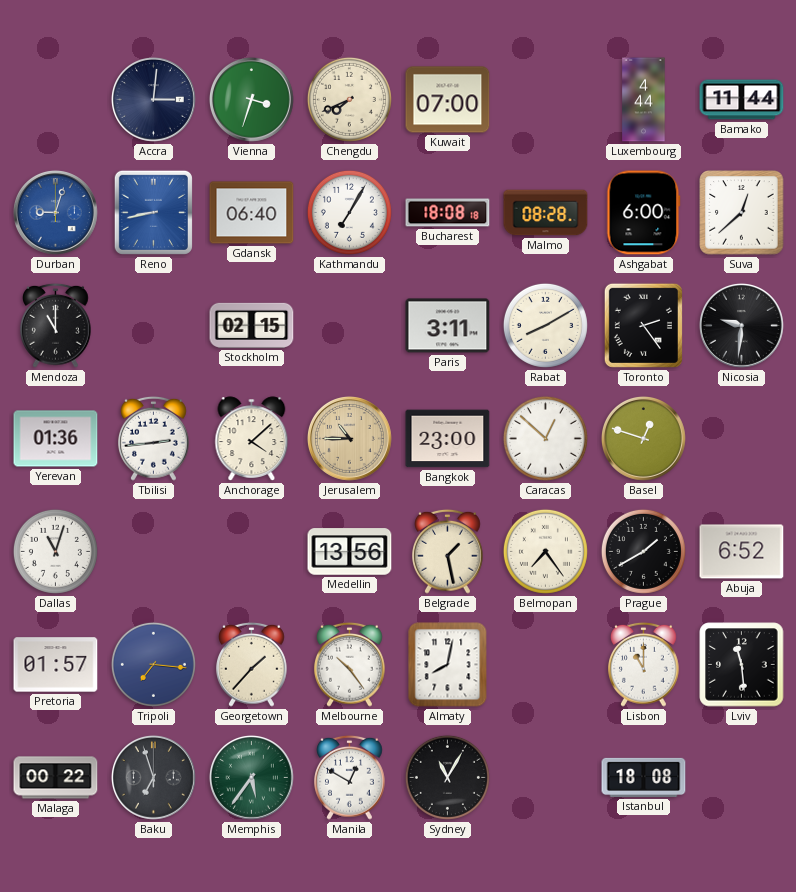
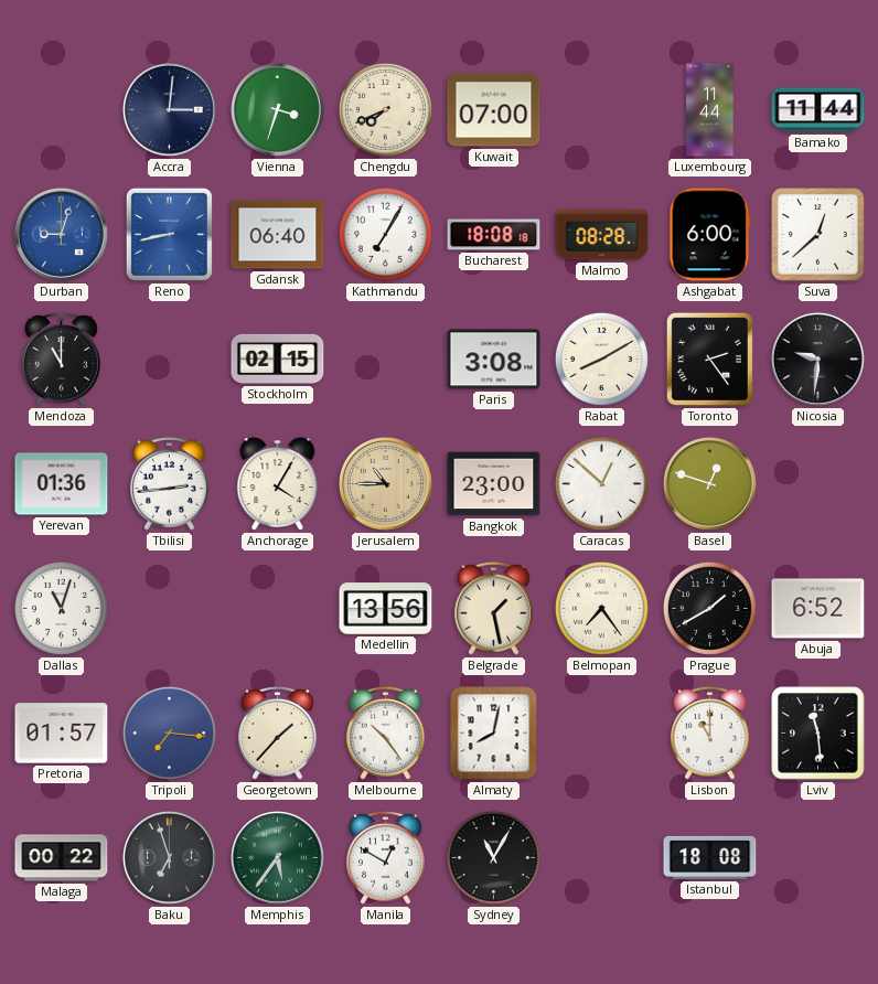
Luxembourg: 4:44 -> 11:44 (710, 110)
Paris: 3:11 -> 3:08 (494, 360)
Anchorage: 4:08 -> 4:05 (278, 484)
